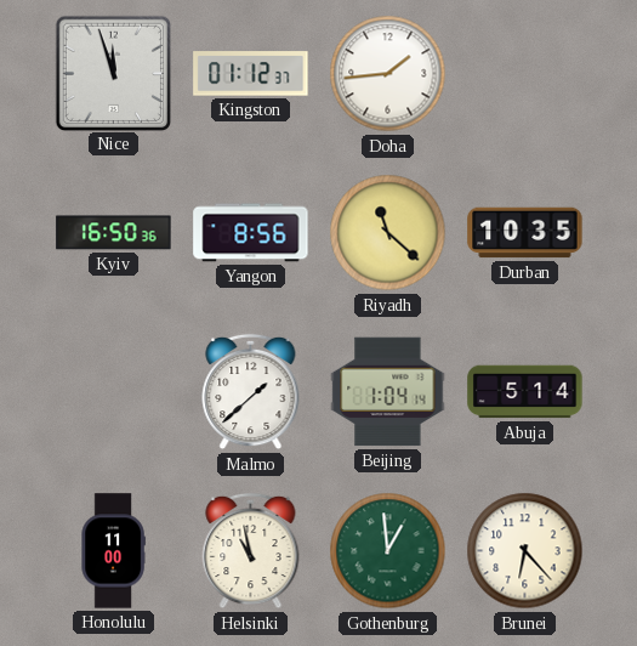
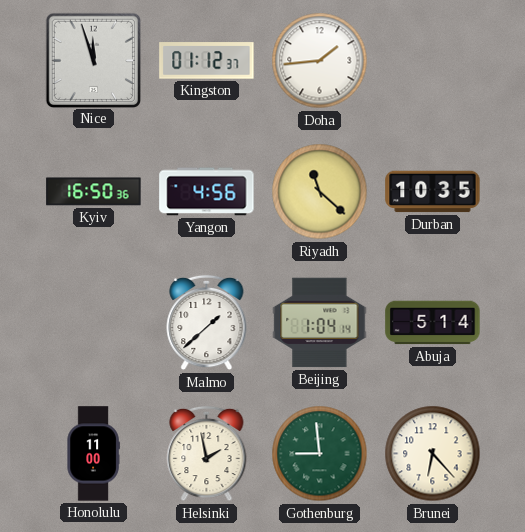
Yangon: 8:56 -> 4:56 (207, 192)
Helsinki: 10:58 -> 1:58 (207, 454)
Gothenburg: 12:59 -> 8:59 (320, 454)
